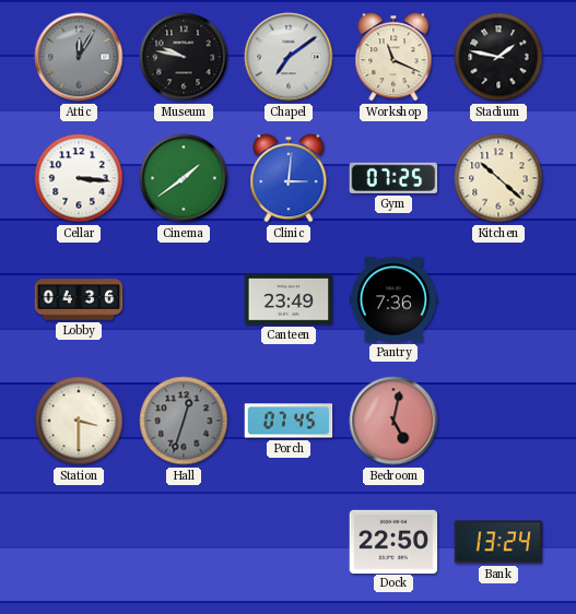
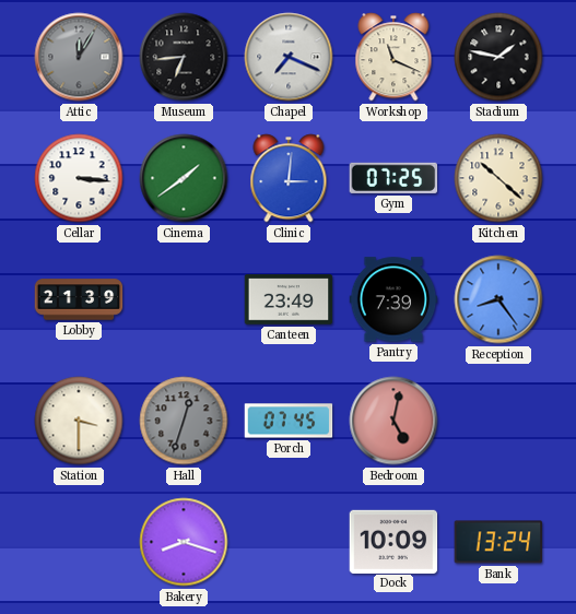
Museum: 9:47 -> 6:44 (184, 57)
Chapel: 7:09 -> 7:19 (289, 57)
Lobby: 04:36 -> 21:39 (79, 299)
Pantry: 7:36 -> 7:39 (393, 299)
Reception: none -> 8:24 (498, 299)
Bakery: none -> 8:18 (184, 542)
Dock: 22:50 -> 10:09 (393, 541)
